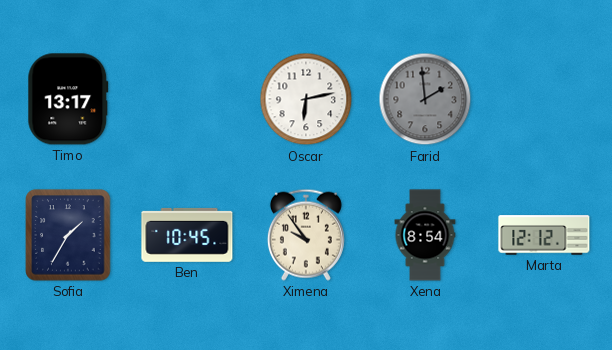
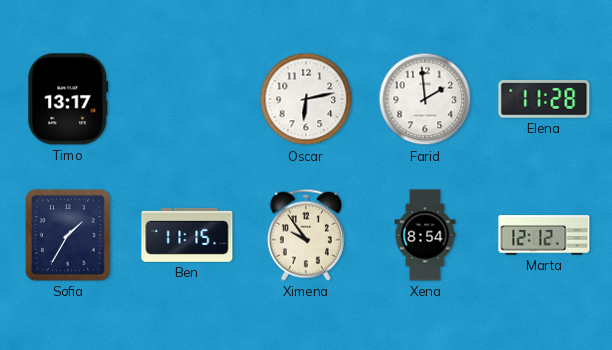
Farid dial: grey -> white (425, 99)
Elena: none -> 11:28 (544, 100)
Ben: 10:45 -> 11:15 (187, 235)
